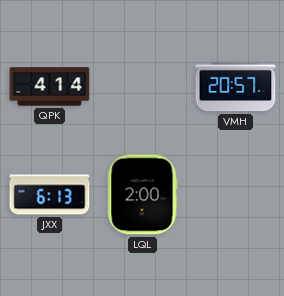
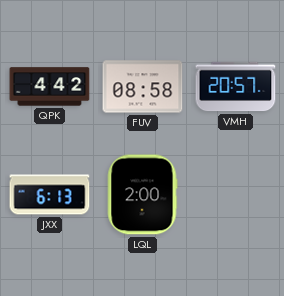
QPK: 4:14 -> 4:42 (50, 87)
FUV: none -> 08:58 (143, 87)
